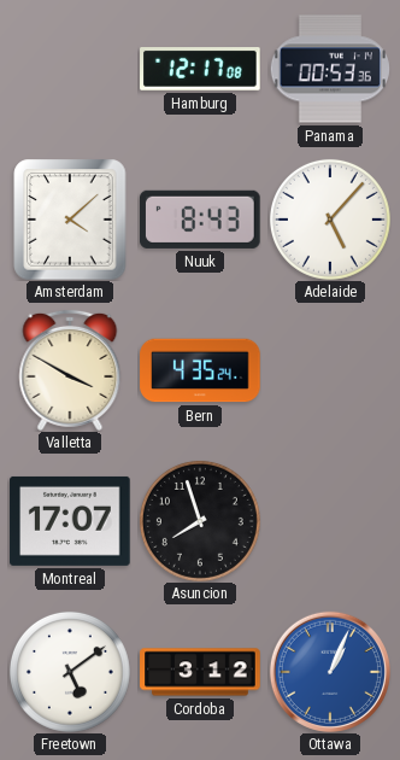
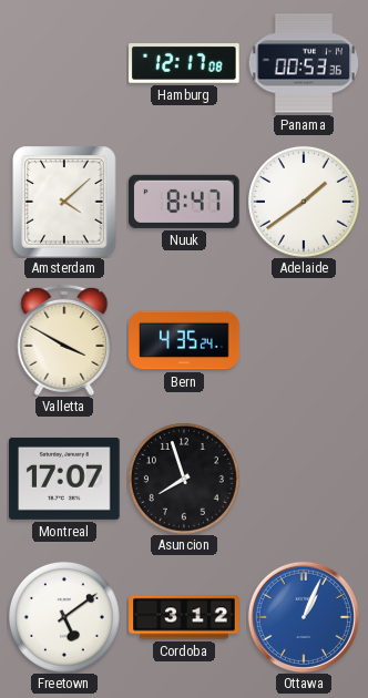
Nuuk: 8:43 -> 8:47 (185, 202)
Adelaide: 5:07 -> 1:39 (304, 202)
